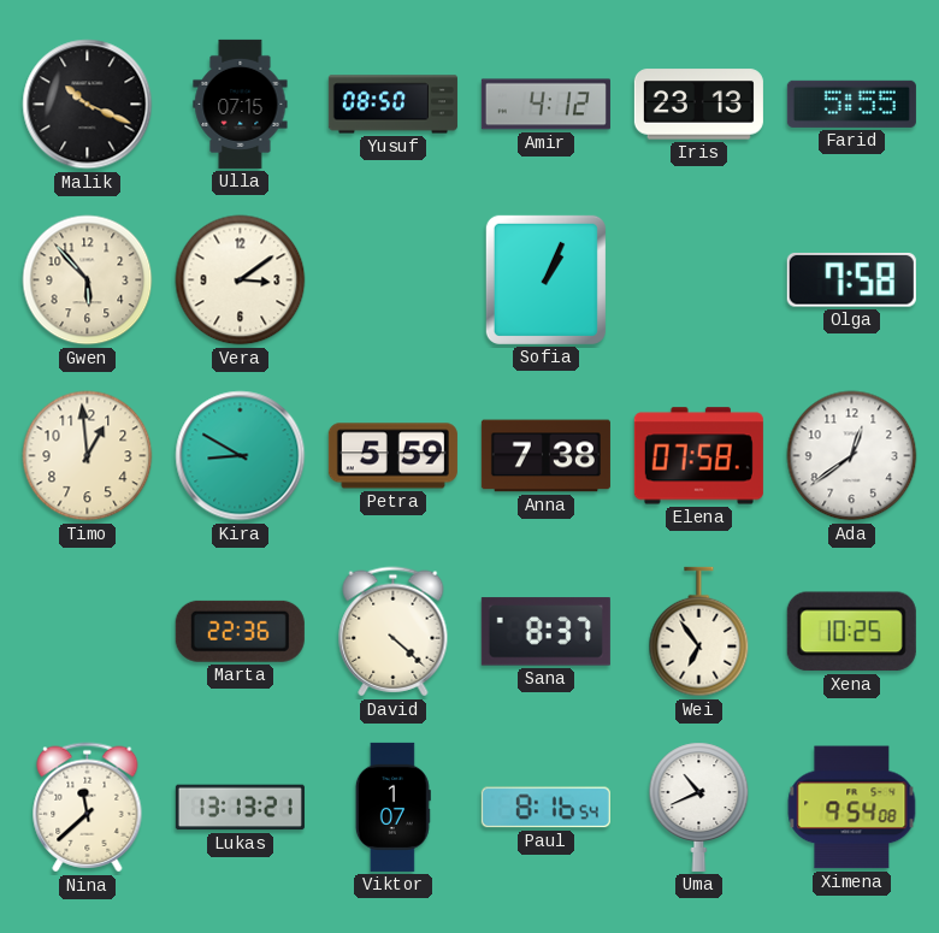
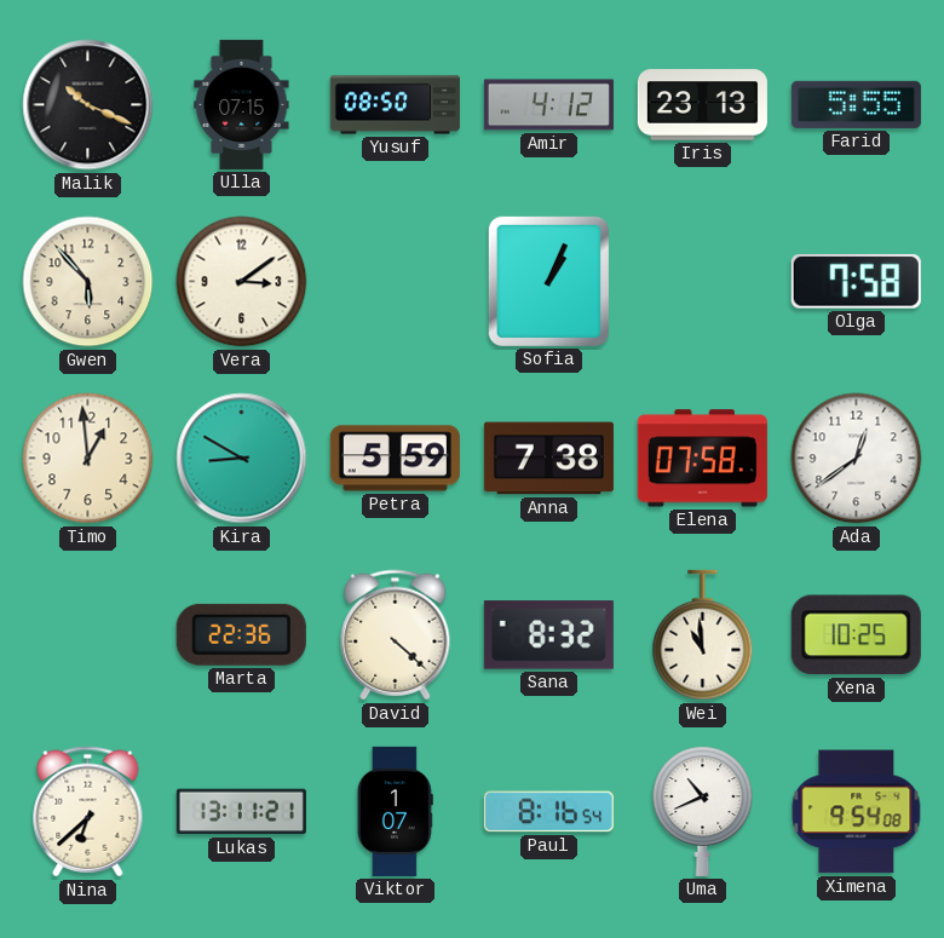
Sana: 8:37 -> 8:32 (548, 635)
Wei: 6:54 -> 10:59 (703, 635)
Nina: 11:38 -> 6:38 (88, 812)
Lukas: 13:13 -> 13:11 (241, 812)
